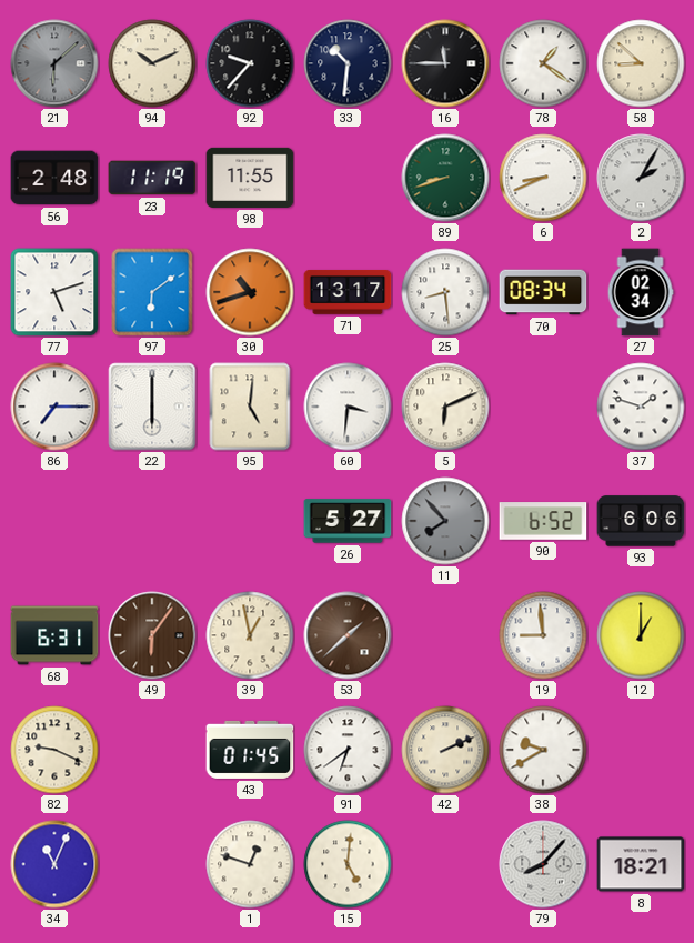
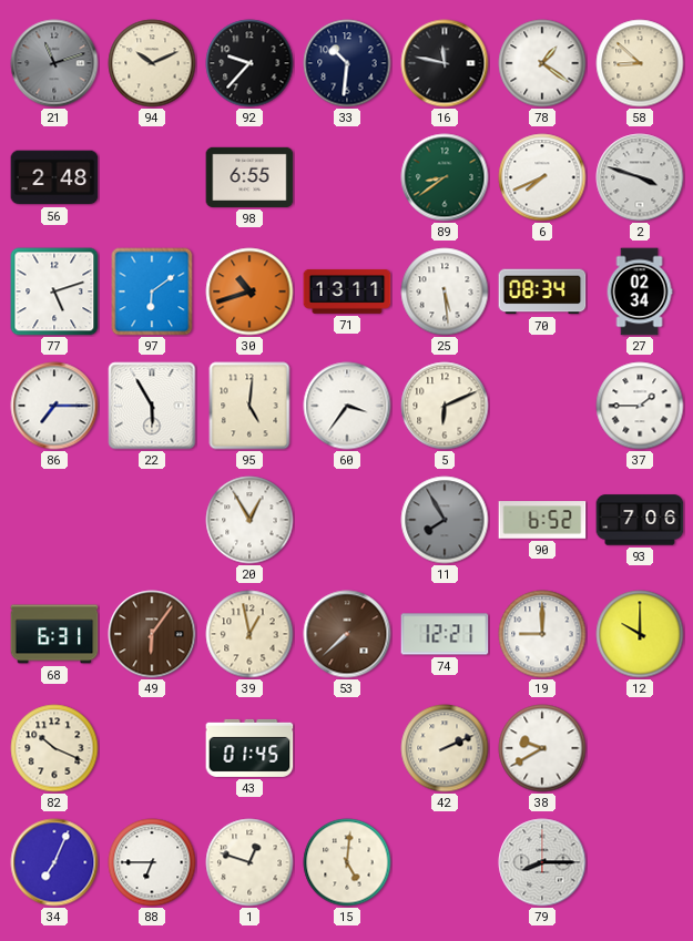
21: 6:08 -> 11:12 (54, 63)
16: 11:45 -> 11:47 (445, 63)
23: 11:19 -> none (152, 178)
98: 11:55 -> 6:55 (249, 177)
89: 8:42 -> 8:39 (445, 177)
6: 8:41 -> 7:41 (542, 177)
2: 2:05 -> 3:48 (640, 177)
71: 13:17 -> 13:11 (347, 291)
25: 8:29 -> 5:29 (445, 291)
22: 6:00 -> 5:55 (152, 406)
60: 3:31 -> 3:36 (347, 406)
37: 1:48 -> 1:45 (640, 406)
20: none -> 12:55 (249, 520)
26: 5:27 -> none (348, 521)
11: 7:53 -> 7:55 (445, 520)
93: 6:06 -> 7:06 (640, 520)
53: 1:38 -> 7:38 (347, 634)
74: none -> 12:21 (445, 634)
19: 8:59 -> 9:00 (542, 634)
12: 1:00 -> 10:00 (640, 634)
82: 9:19 -> 10:19 (54, 748)
91: 6:39 -> none (348, 750)
34: 11:04 -> 7:04 (54, 862)
88: none -> 6:45 (152, 862)
79: 8:07 -> 8:15 (542, 862)
8: 18:21 -> none (641, 864)
